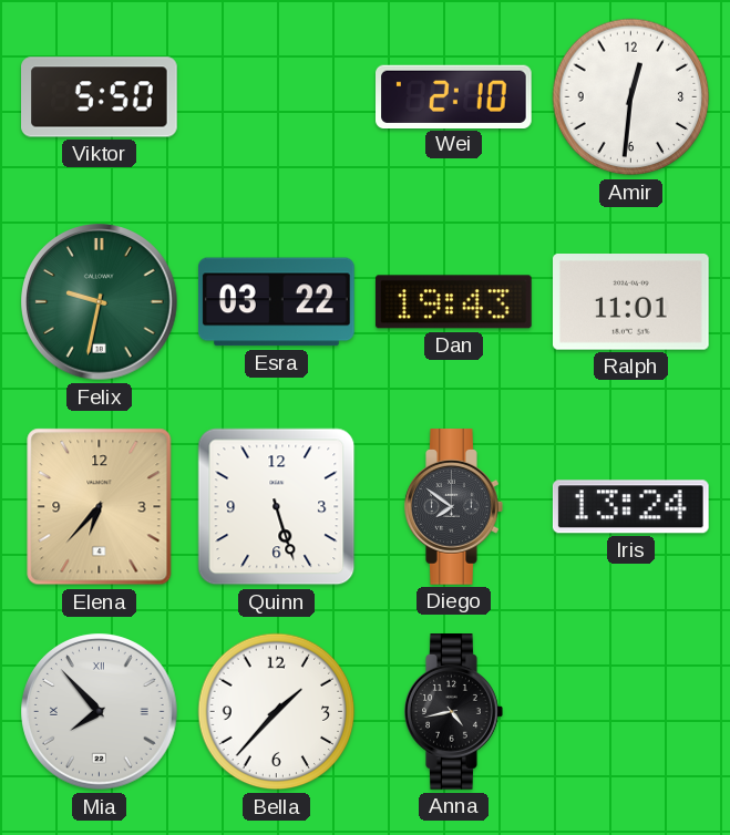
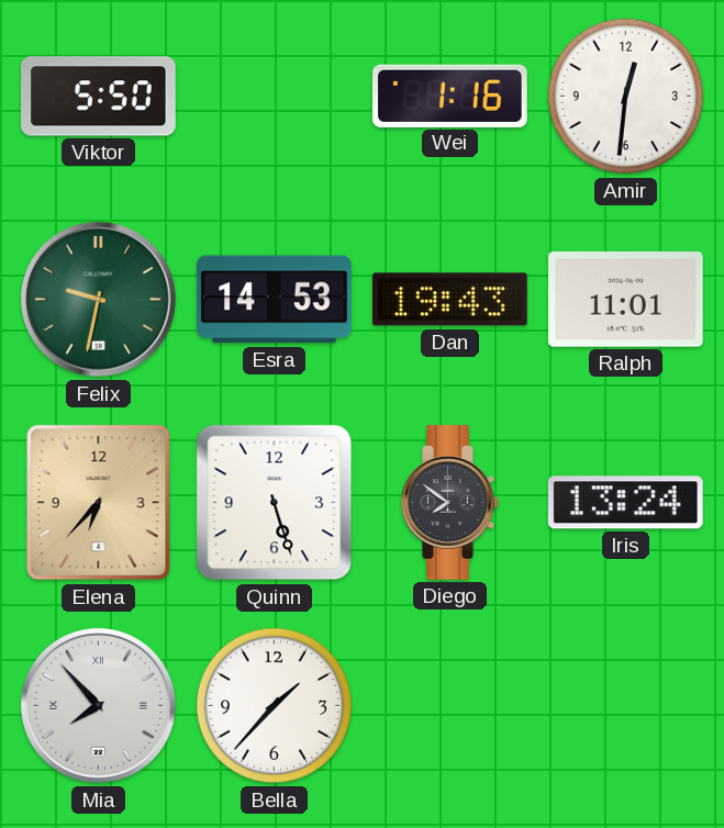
Wei: 2:10 -> 1:16 (450, 96)
Esra: 03:22 -> 14:53 (275, 300)
Anna: 4:43 -> none (454, 712)
